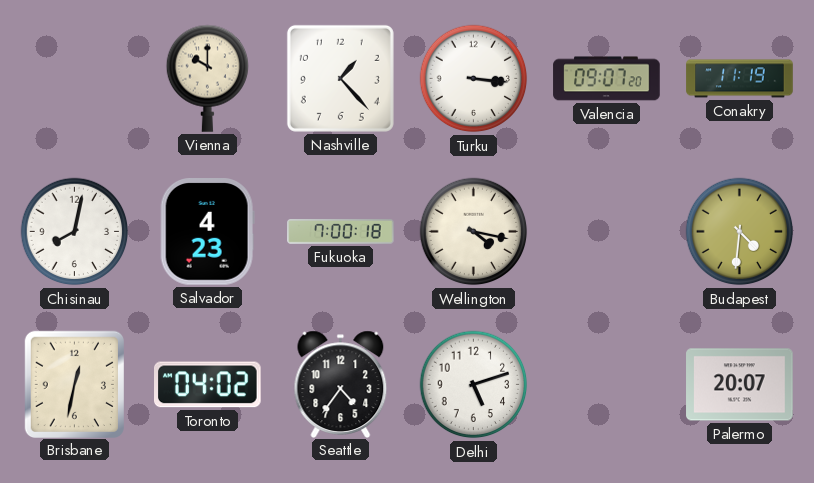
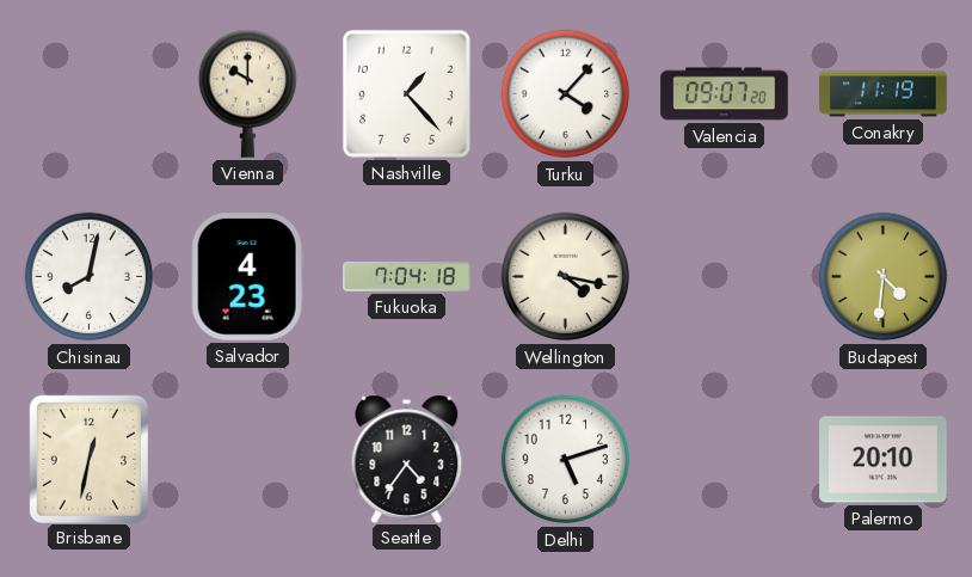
Turku: 3:16 -> 4:07 (566, 94)
Fukuoka: 7:00 -> 7:04 (407, 277)
Toronto: 04:02 -> none (208, 385)
Palermo: 20:07 -> 20:10 (884, 460)
